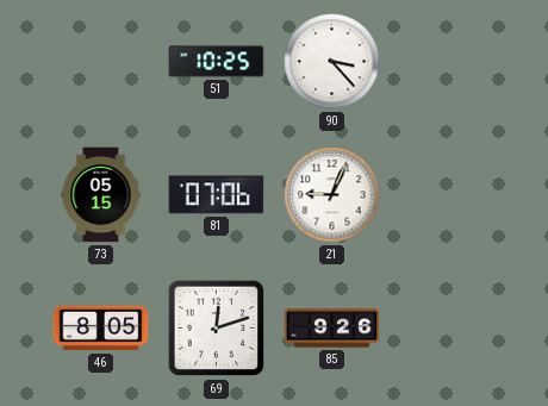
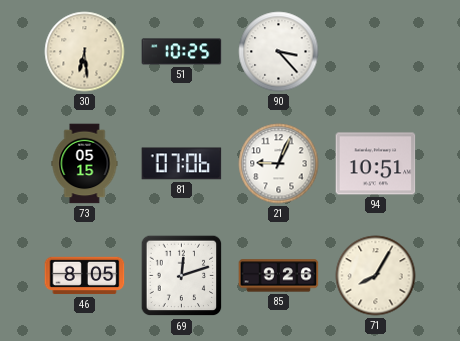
30: none -> 6:29 (85, 52)
94: none -> 10:51 (376, 164)
71: none -> 8:05 (376, 276)
